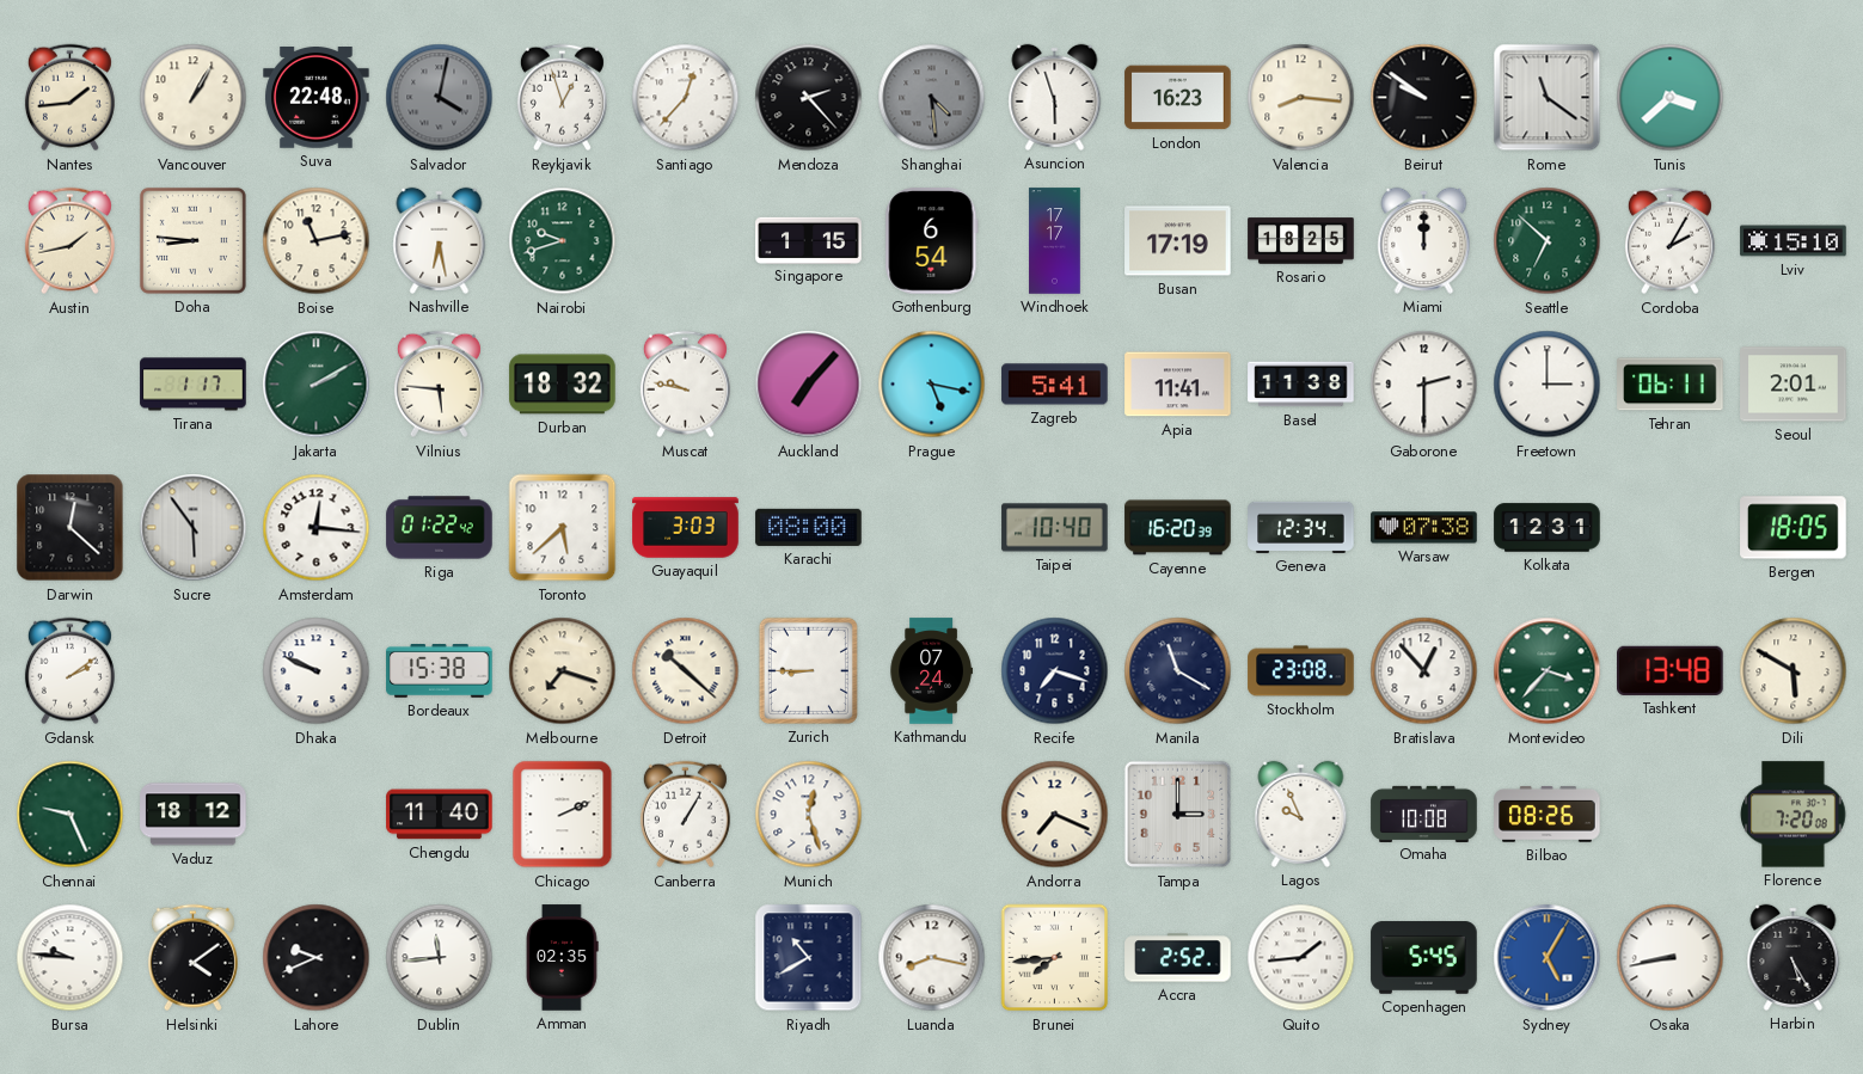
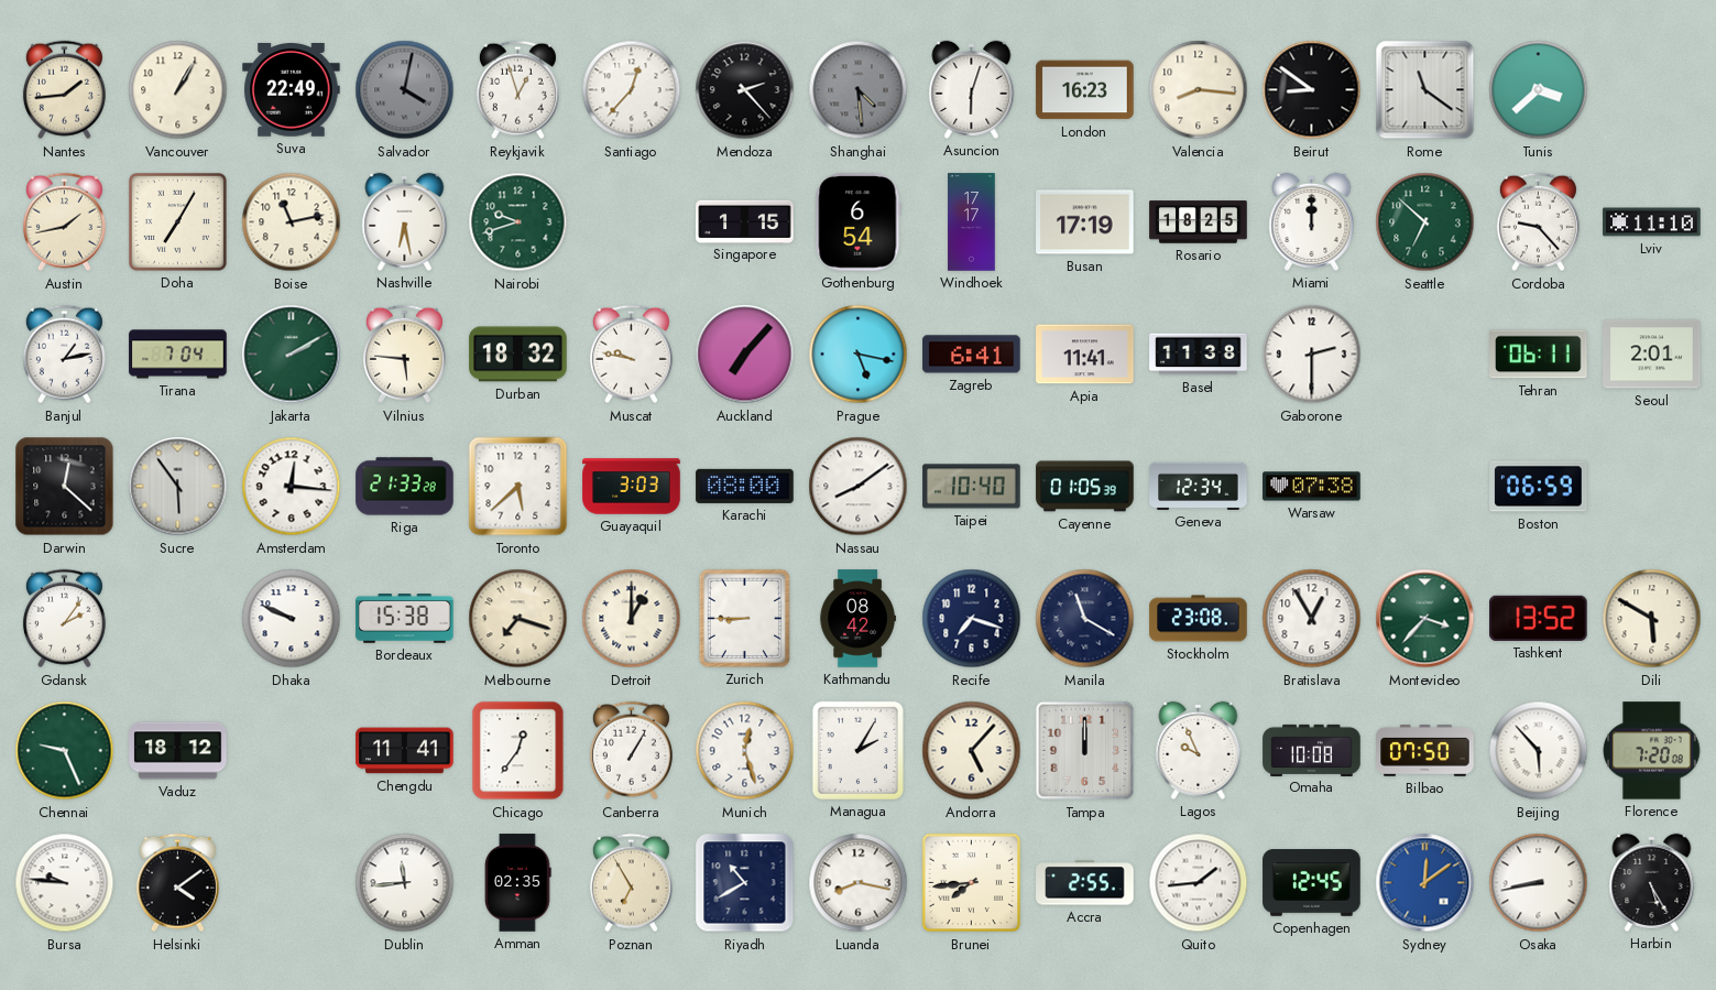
Suva: 22:48 -> 22:49 (292, 90)
Asuncion: 5:57 -> 6:03 (972, 89)
Beirut: 9:51 -> 8:51 (1312, 90)
Doha: 8:46 -> 7:05 (177, 221)
Cordoba: 2:05 -> 9:23 (1538, 222)
Lviv: 15:10 -> 11:10 (1652, 222)
Banjul: none -> 1:13 (64, 355)
Tirana: 1:17 -> 7:04 (178, 355)
Zagreb: 5:41 -> 6:41 (972, 355)
Freetown: 3:00 -> none (1548, 385)
Riga: 01:22 -> 21:33 (405, 487)
Nassau: none -> 8:09 (859, 487)
Cayenne: 16:20 -> 01:05 (1085, 487)
Kolkata: 12:31 -> none (1548, 528)
Boston: none -> 06:59 (1539, 487)
Bergen: 18:05 -> none (1794, 528)
Gdansk: 2:09 -> 2:06 (64, 619)
Detroit: 10:22 -> 1:00 (632, 619)
Kathmandu: 07:24 -> 08:42 (857, 619)
Bratislava: 12:53 -> 12:55 (1312, 619)
Tashkent: 13:48 -> 13:52 (1539, 618)
Chengdu: 11:40 -> 11:41 (405, 751)
Chicago: 2:11 -> 12:36 (518, 751)
Managua: none -> 2:05 (857, 750)
Andorra: 7:19 -> 5:07 (972, 751)
Tampa: 3:00 -> 12:00 (1085, 751)
Bilbao: 08:26 -> 07:50 (1425, 751)
Beijing: none -> 5:53 (1539, 751)
Lahore: 9:41 -> none (317, 958)
Poznan: none -> 6:55 (631, 883)
Accra: 2:52 -> 2:55 (1085, 883)
Copenhagen: 5:45 -> 12:45 (1312, 883)
Sydney: 5:05 -> 12:09 (1425, 883)
